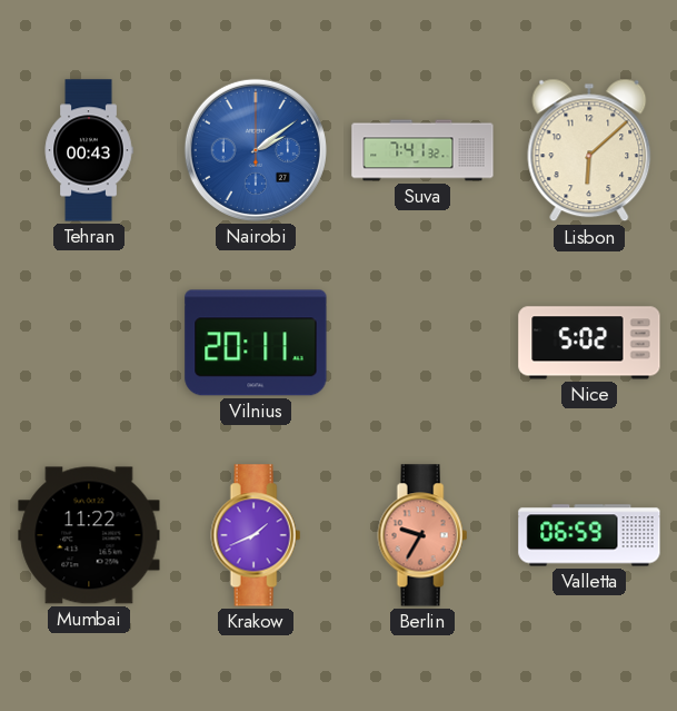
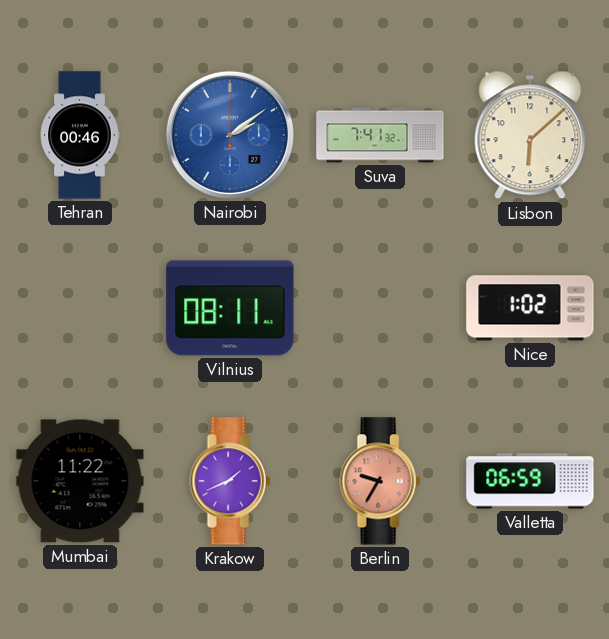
Tehran: 00:43 -> 00:46 (80, 135)
Vilnius: 20:11 -> 08:11 (230, 308)
Nice: 5:02 -> 1:02 (530, 308)
